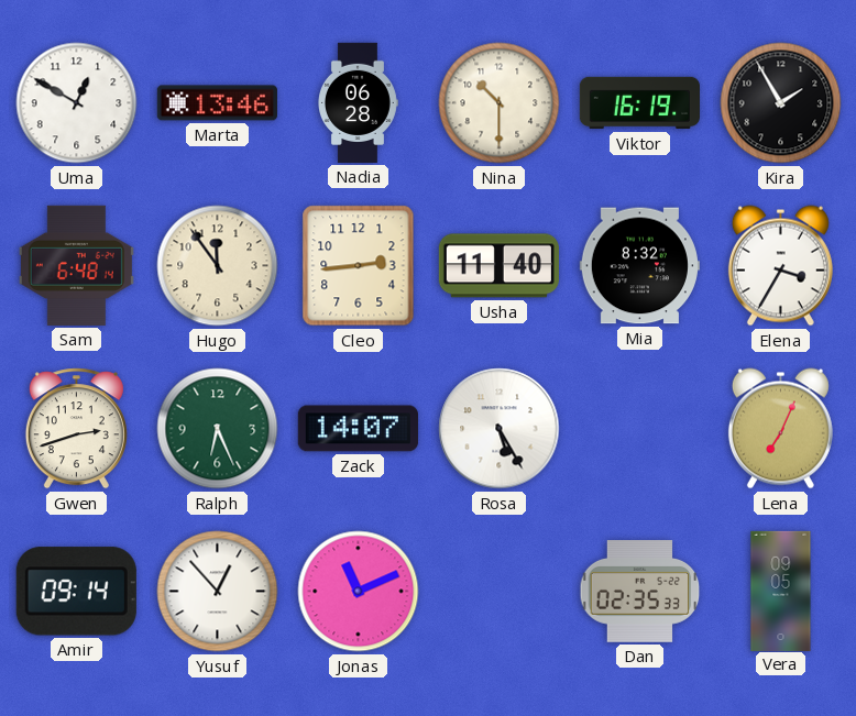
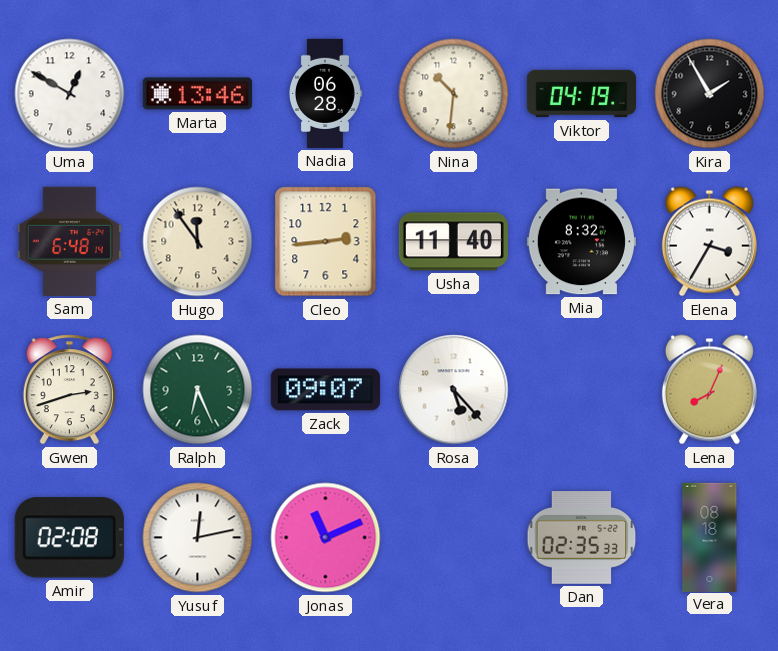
Nina: 10:30 -> 10:31 (454, 94)
Viktor: 16:19 -> 04:19 (581, 94)
Zack: 14:07 -> 09:07 (325, 390)
Rosa: 5:25 -> 5:23 (454, 390)
Lena: 7:04 -> 8:04 (709, 390)
Amir: 09:14 -> 02:08 (69, 538)
Yusuf: 12:53 -> 12:13 (198, 538)
Vera: 09:05 -> 08:18 (710, 537)
